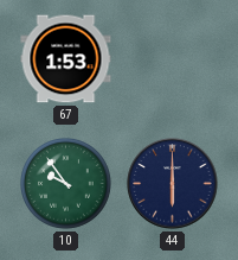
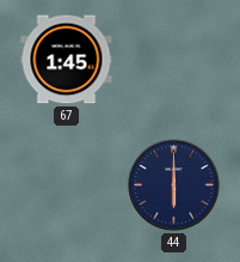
67: 1:53 -> 1:45 (67, 60)
10: 9:54 -> none (66, 184)
